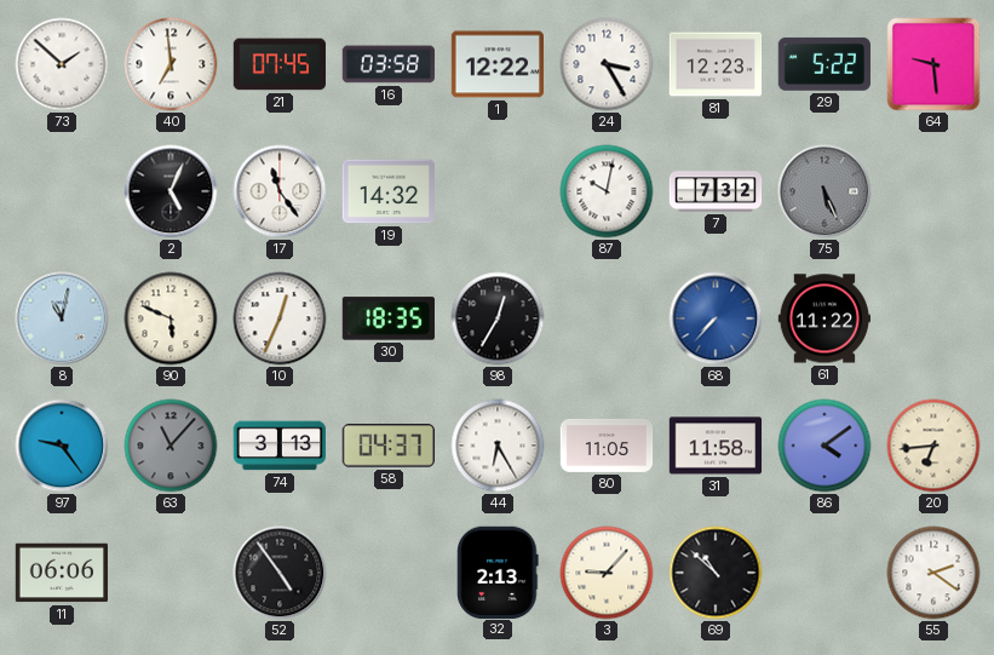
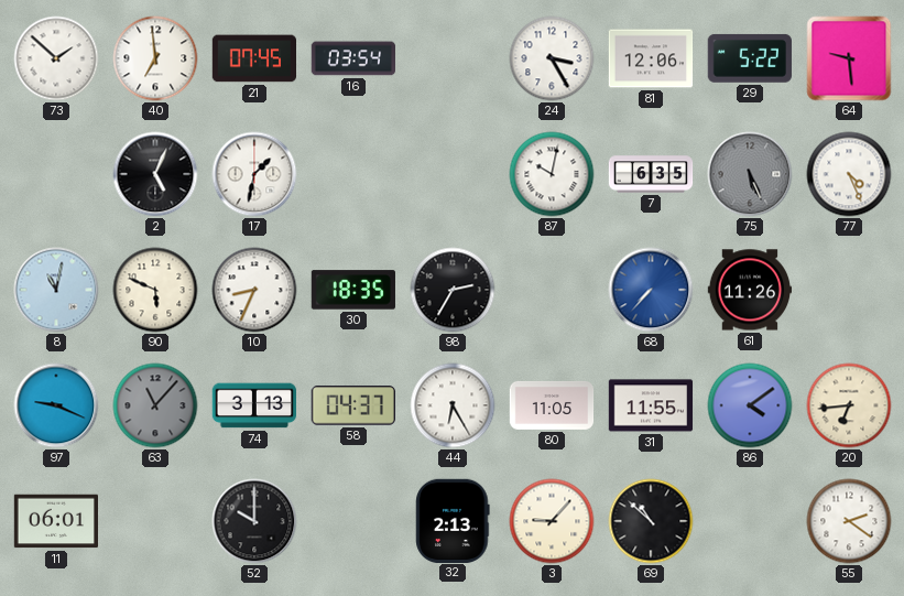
16: 03:58 -> 03:54 (352, 58)
1: 12:22 -> none (498, 64)
81: 12:23 -> 12:06 (651, 58)
17: 11:24 -> 1:32 (254, 174)
19: 14:32 -> none (389, 191)
7: 7:32 -> 6:35 (651, 174)
77: none -> 4:26 (849, 174)
10: 12:34 -> 8:34 (254, 290)
98: 12:35 -> 2:35 (453, 290)
61: 11:22 -> 11:26 (750, 290)
97: 9:24 -> 9:19 (56, 405)
31: 11:58 -> 11:55 (651, 405)
11: 06:06 -> 06:01 (56, 521)
52: 4:54 -> 10:00 (254, 521)
